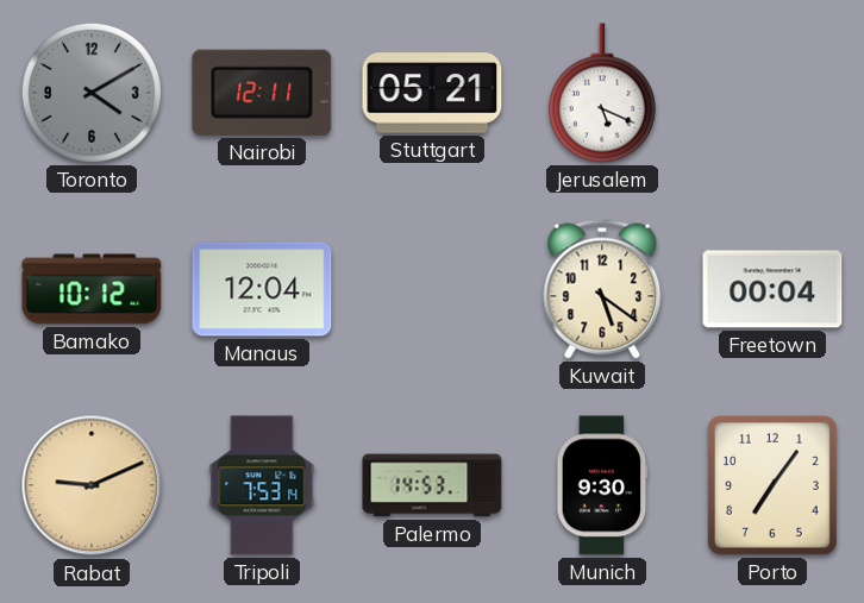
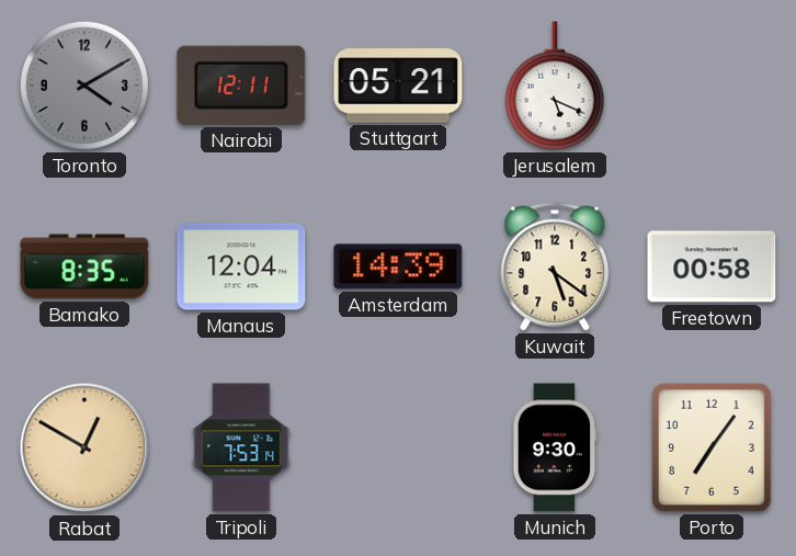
Bamako: 10:12 -> 8:35 (84, 266)
Amsterdam: none -> 14:39 (398, 266)
Freetown: 00:04 -> 00:58 (712, 266)
Rabat: 9:11 -> 12:50 (84, 447)
Palermo: 14:53 -> none (432, 485)
